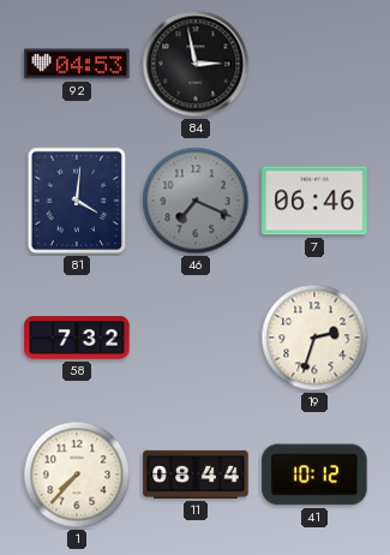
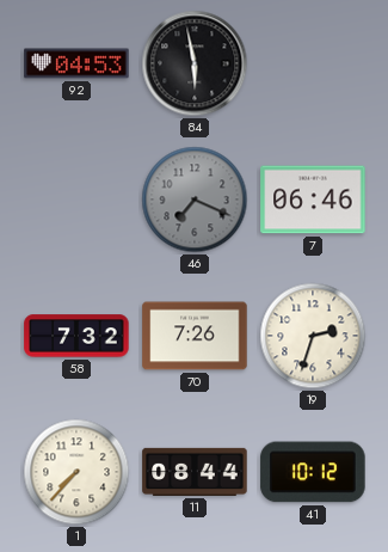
84: 2:58 -> 5:58 (195, 63)
81: 4:01 -> none (77, 201)
70: none -> 7:26 (195, 336)
